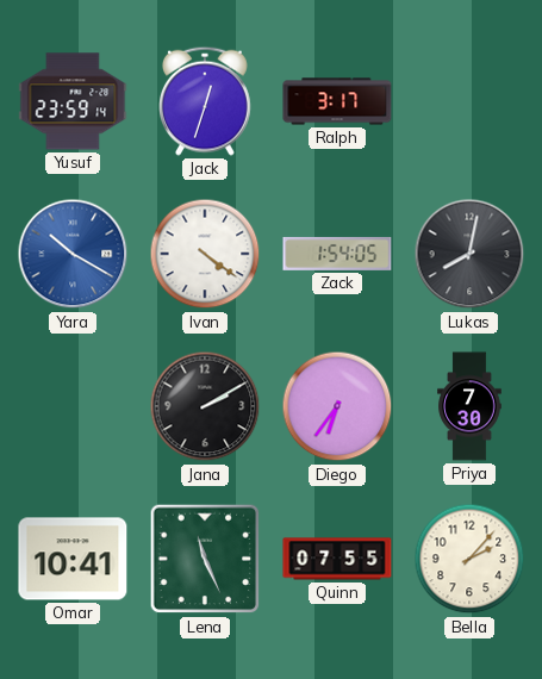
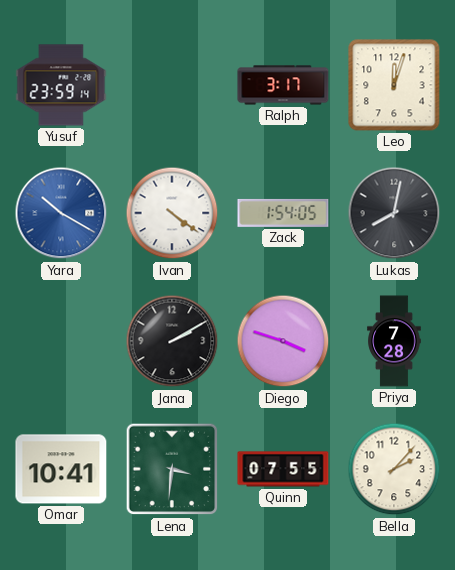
Jack: 12:33 -> none (205, 101)
Leo: none -> 12:03 (394, 85)
Diego: 6:36 -> 3:48 (283, 341)
Priya: 7:30 -> 7:28 (394, 341)
Lena: 11:26 -> 3:31 (172, 469)
